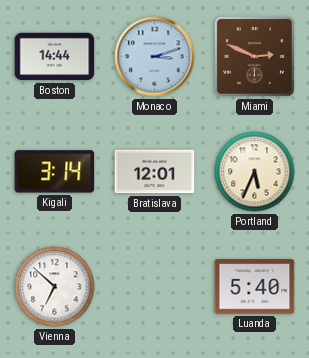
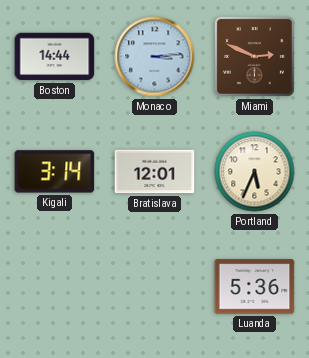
Monaco: 3:12 -> 3:14 (155, 57)
Vienna: 6:52 -> none (55, 287)
Luanda: 5:40 -> 5:36 (255, 287)
